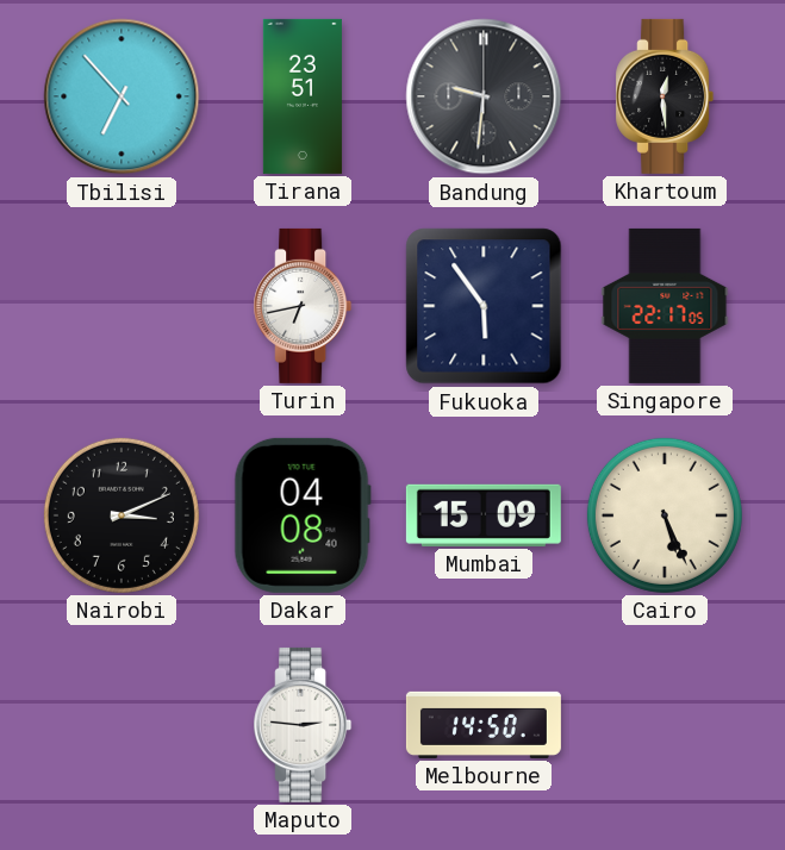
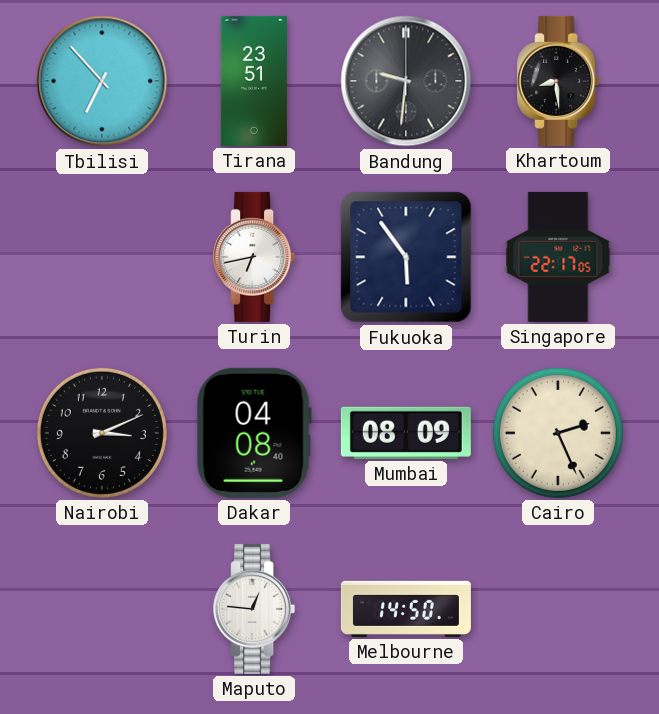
Khartoum: 12:29 -> 8:29 (558, 81)
Mumbai: 15:09 -> 08:09 (406, 433)
Cairo: 5:26 -> 2:26 (558, 433)
Maputo: 2:46 -> 12:46 (254, 609)
